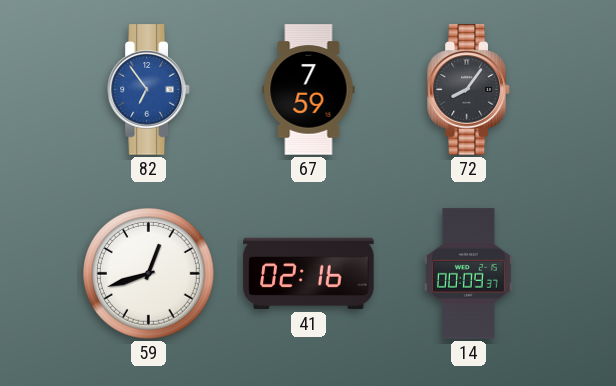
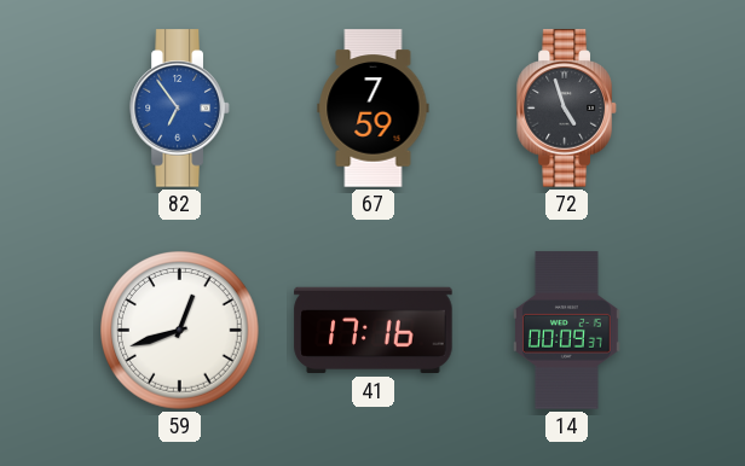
72: 8:06 -> 4:57 (567, 109)
41: 02:16 -> 17:16 (374, 331)
